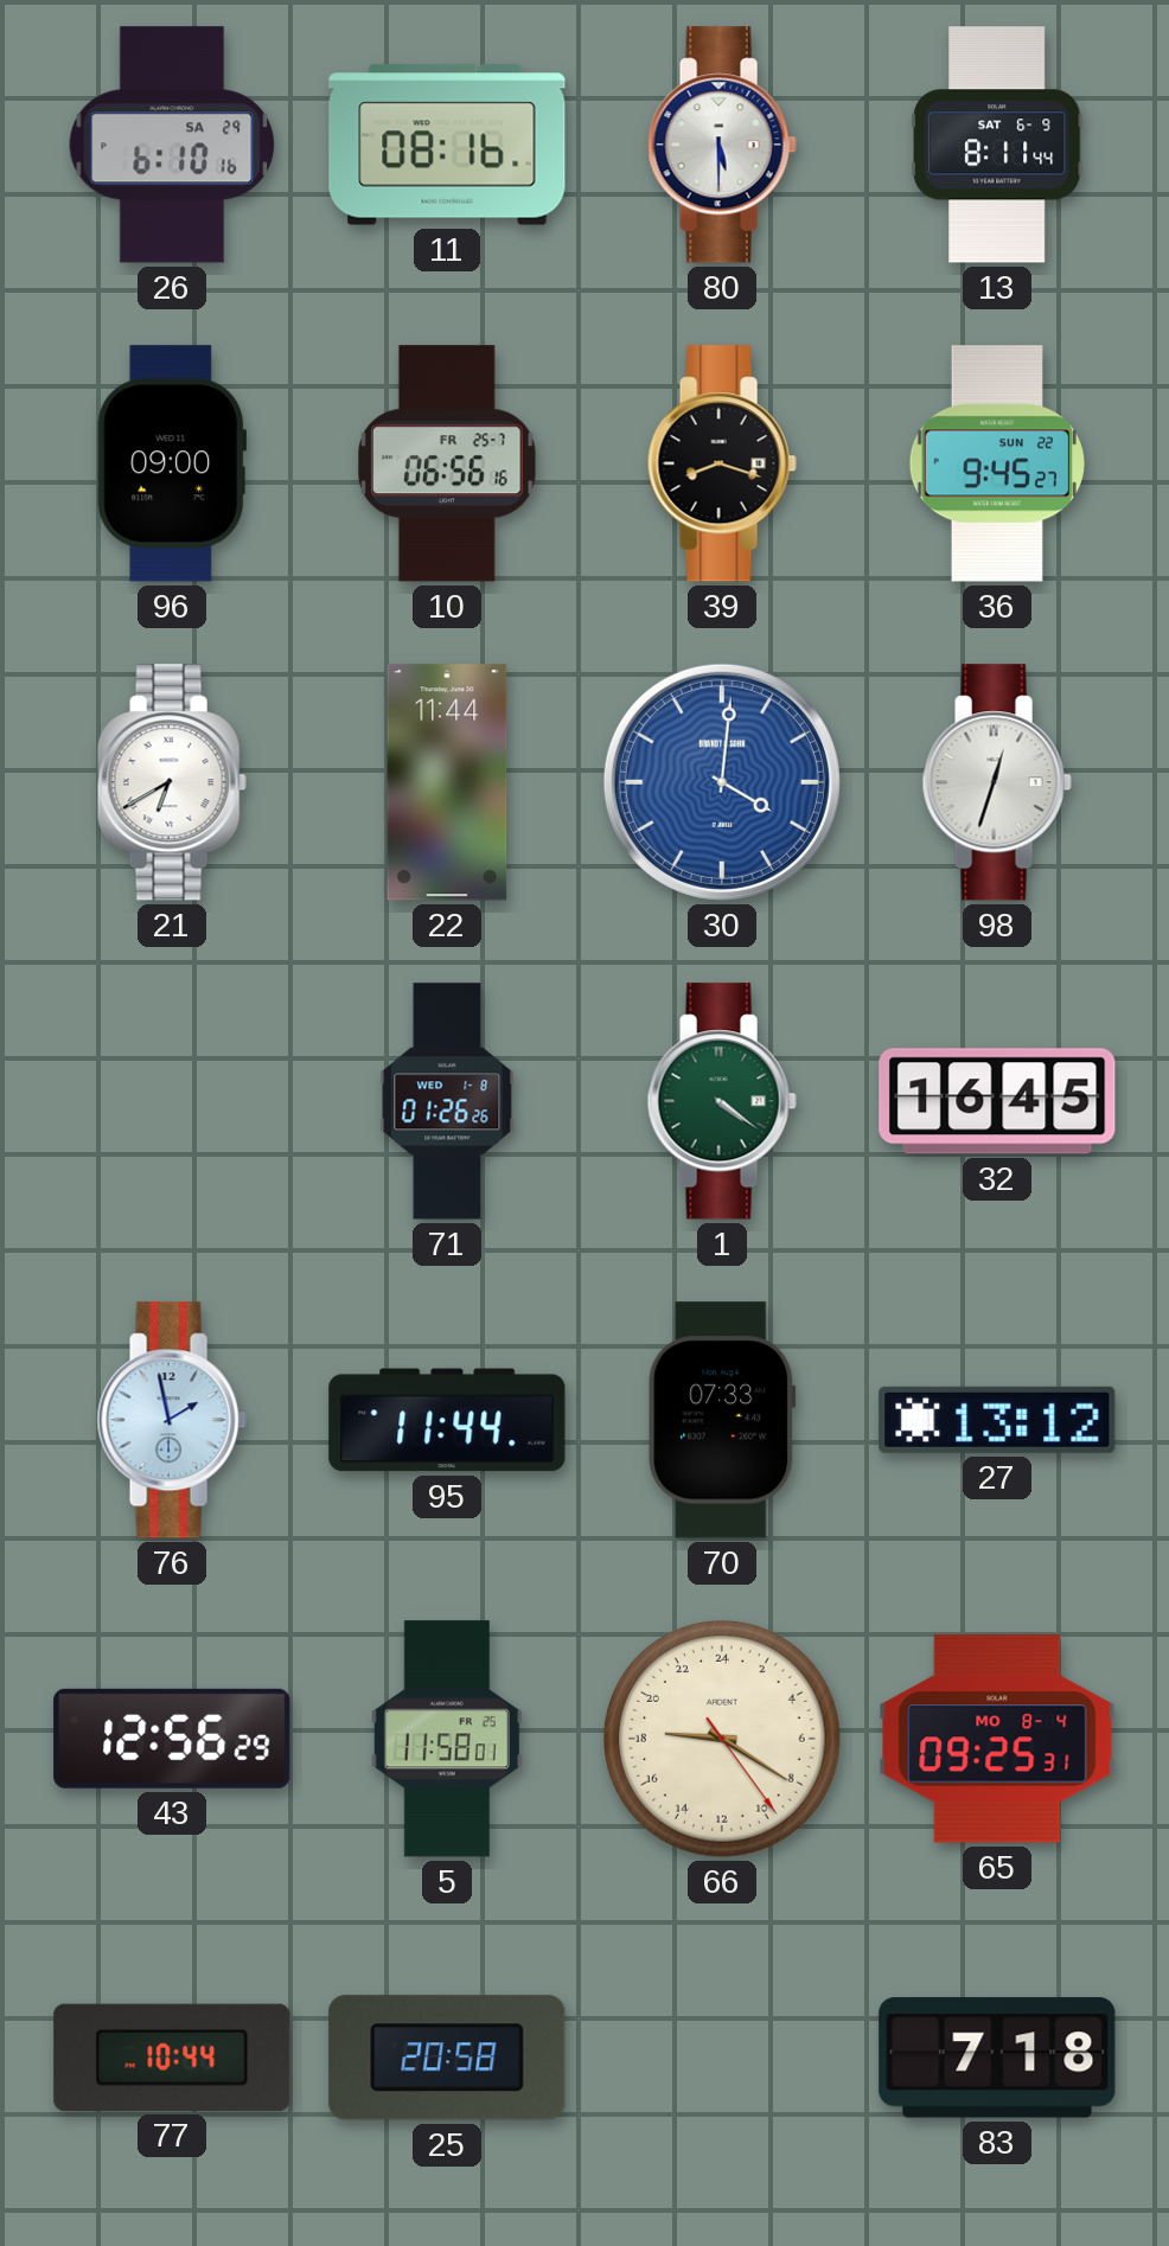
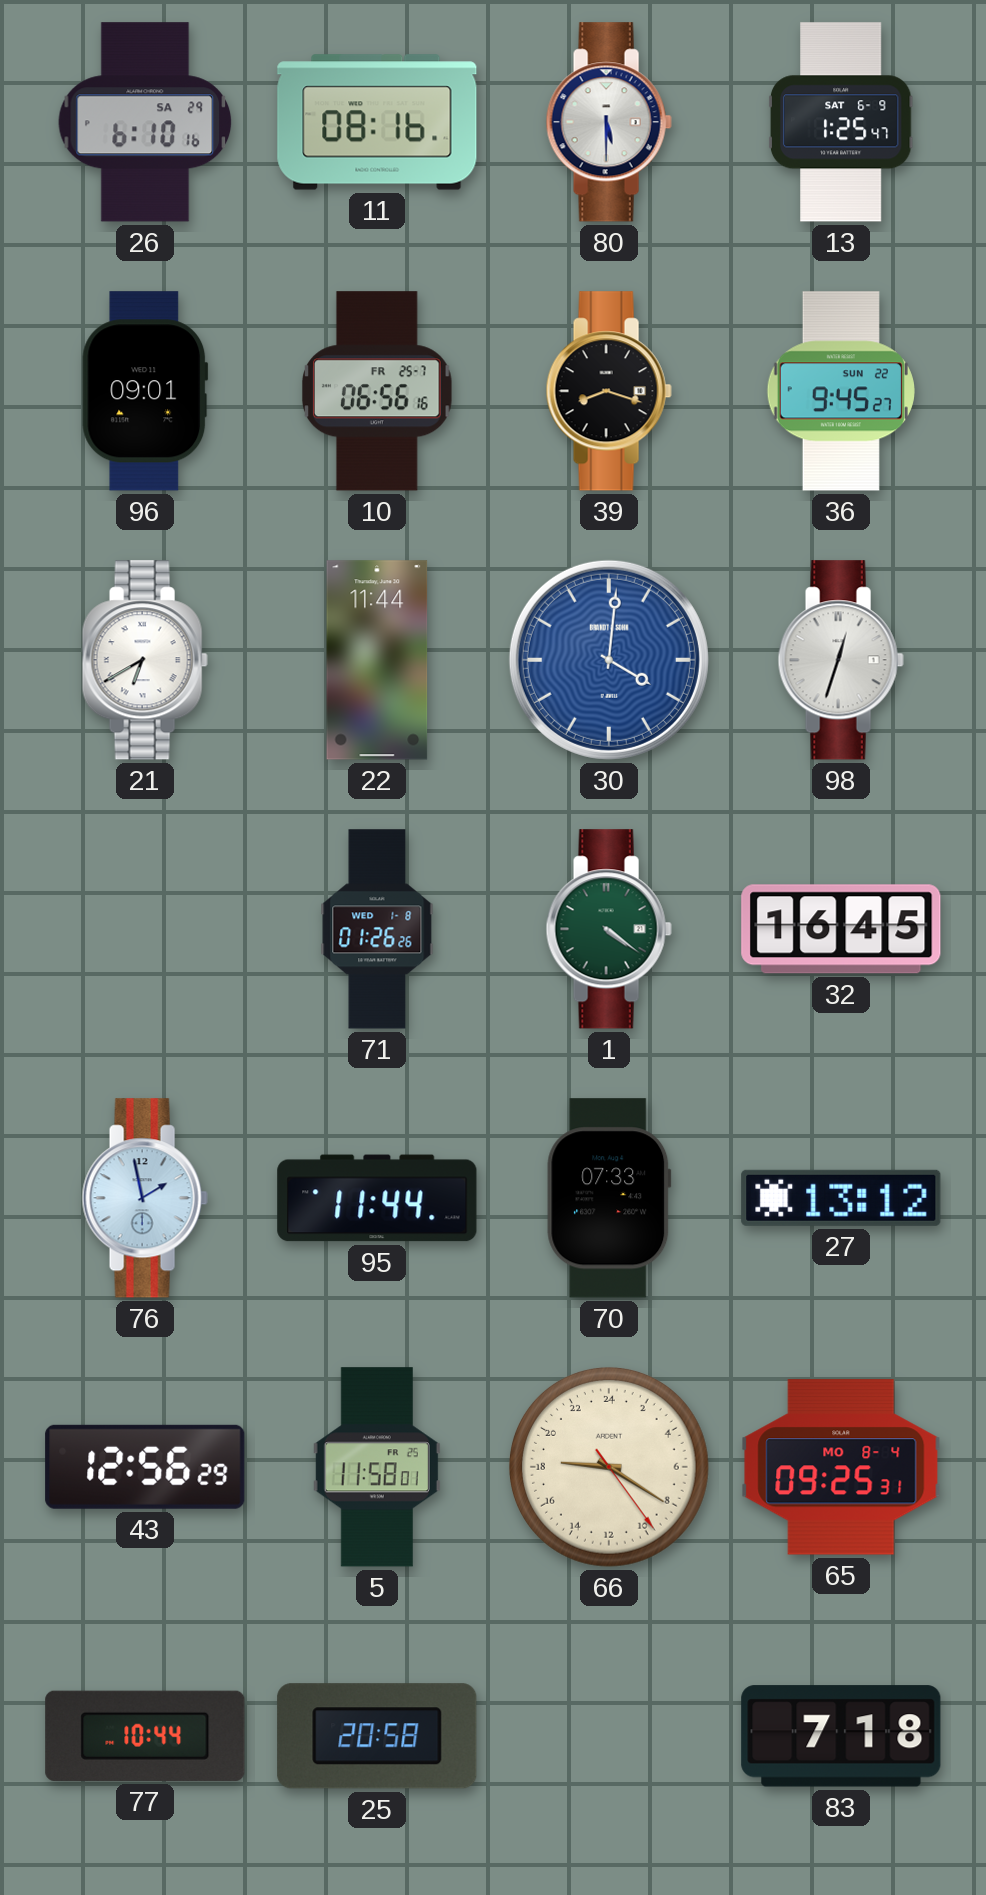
13: 8:11 -> 1:25 (841, 122)
96: 09:00 -> 09:01 (145, 391)
